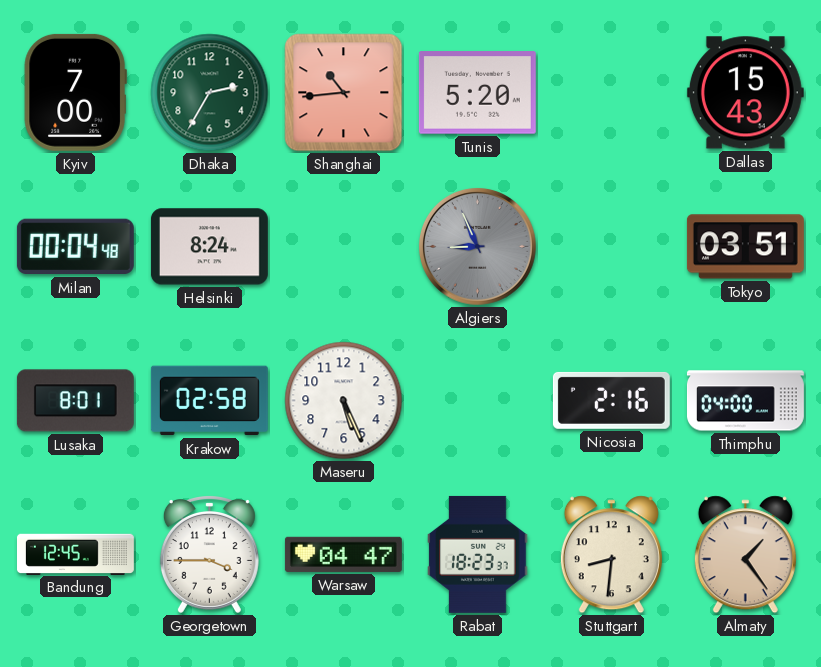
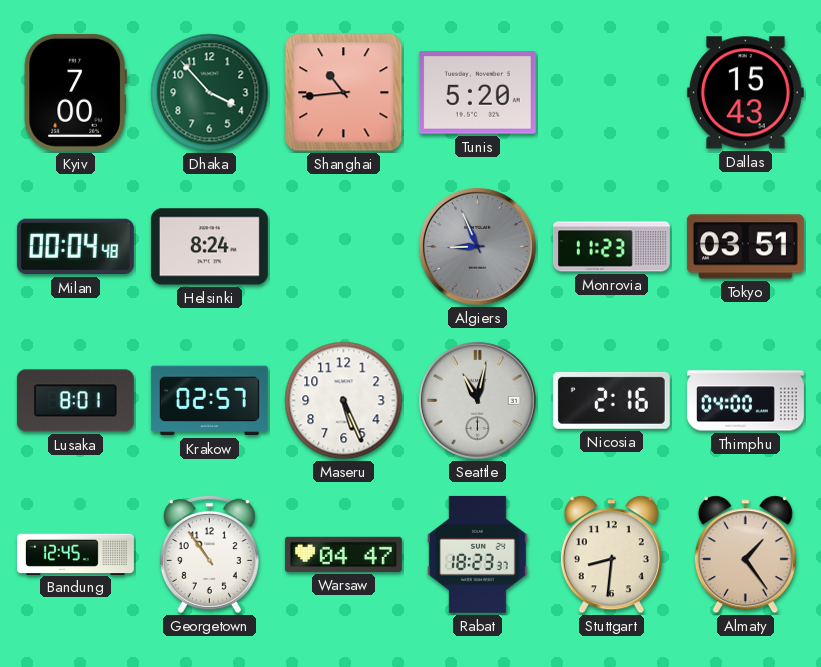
Dhaka: 2:35 -> 3:53 (210, 93)
Monrovia: none -> 11:23 (611, 247)
Krakow: 02:58 -> 02:57 (209, 401)
Seattle: none -> 11:02 (477, 400)
Georgetown: 3:45 -> 10:54 (209, 555)
